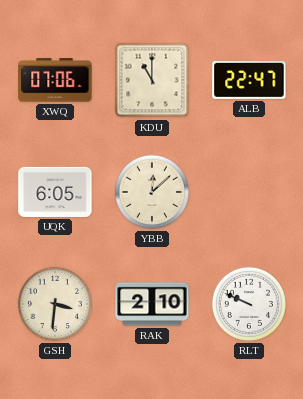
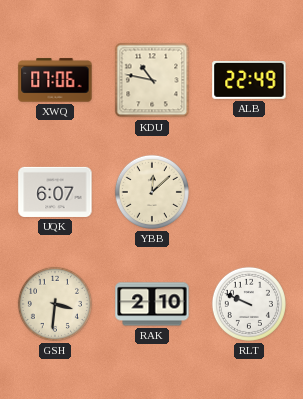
KDU: 11:00 -> 10:47 (152, 80)
ALB: 22:47 -> 22:49 (249, 80)
UQK: 6:05 -> 6:07 (55, 192)
